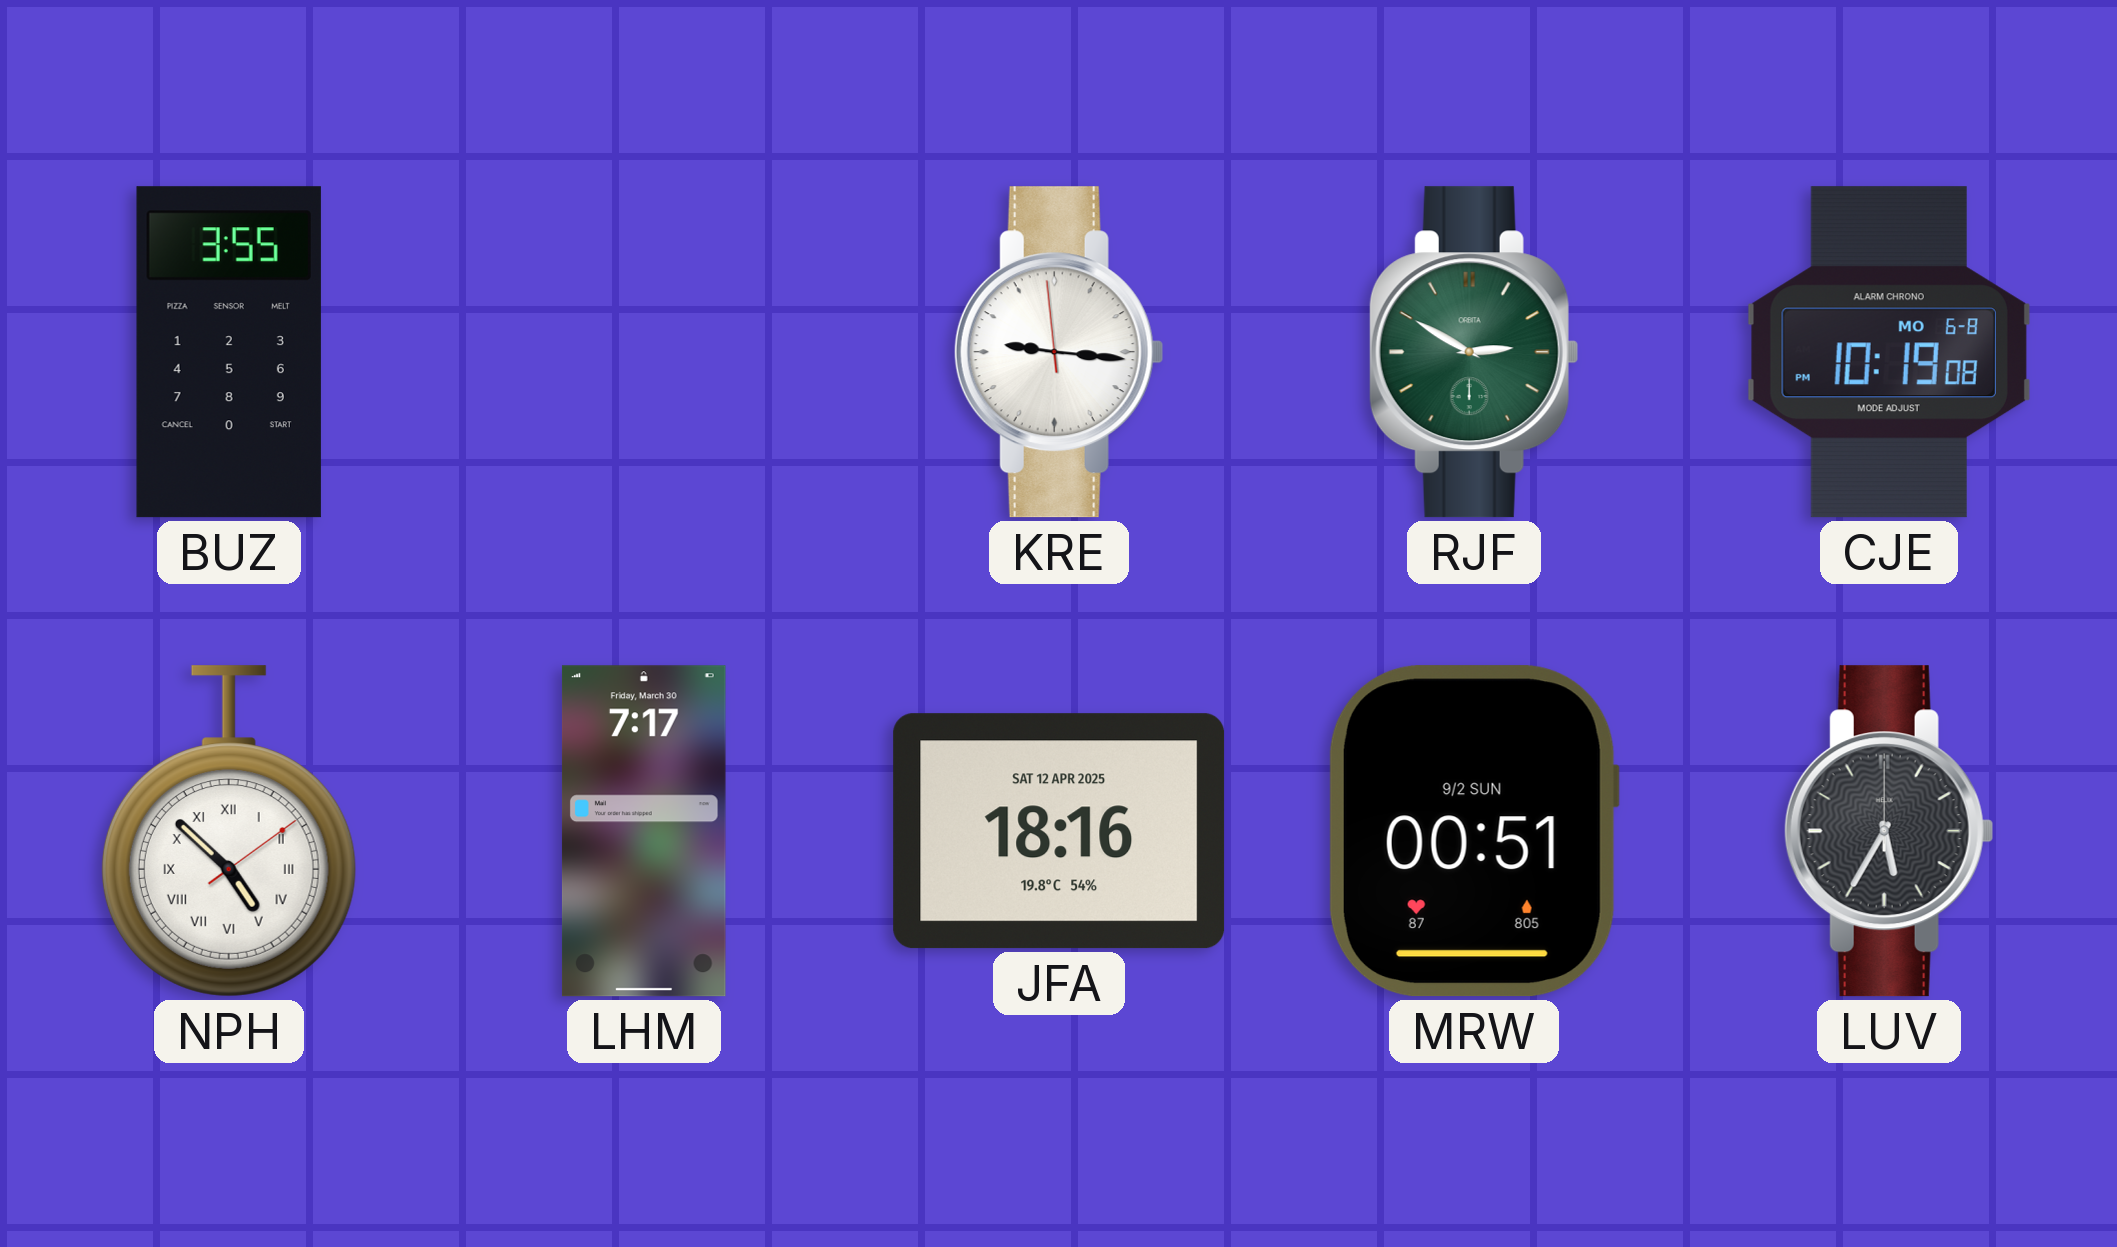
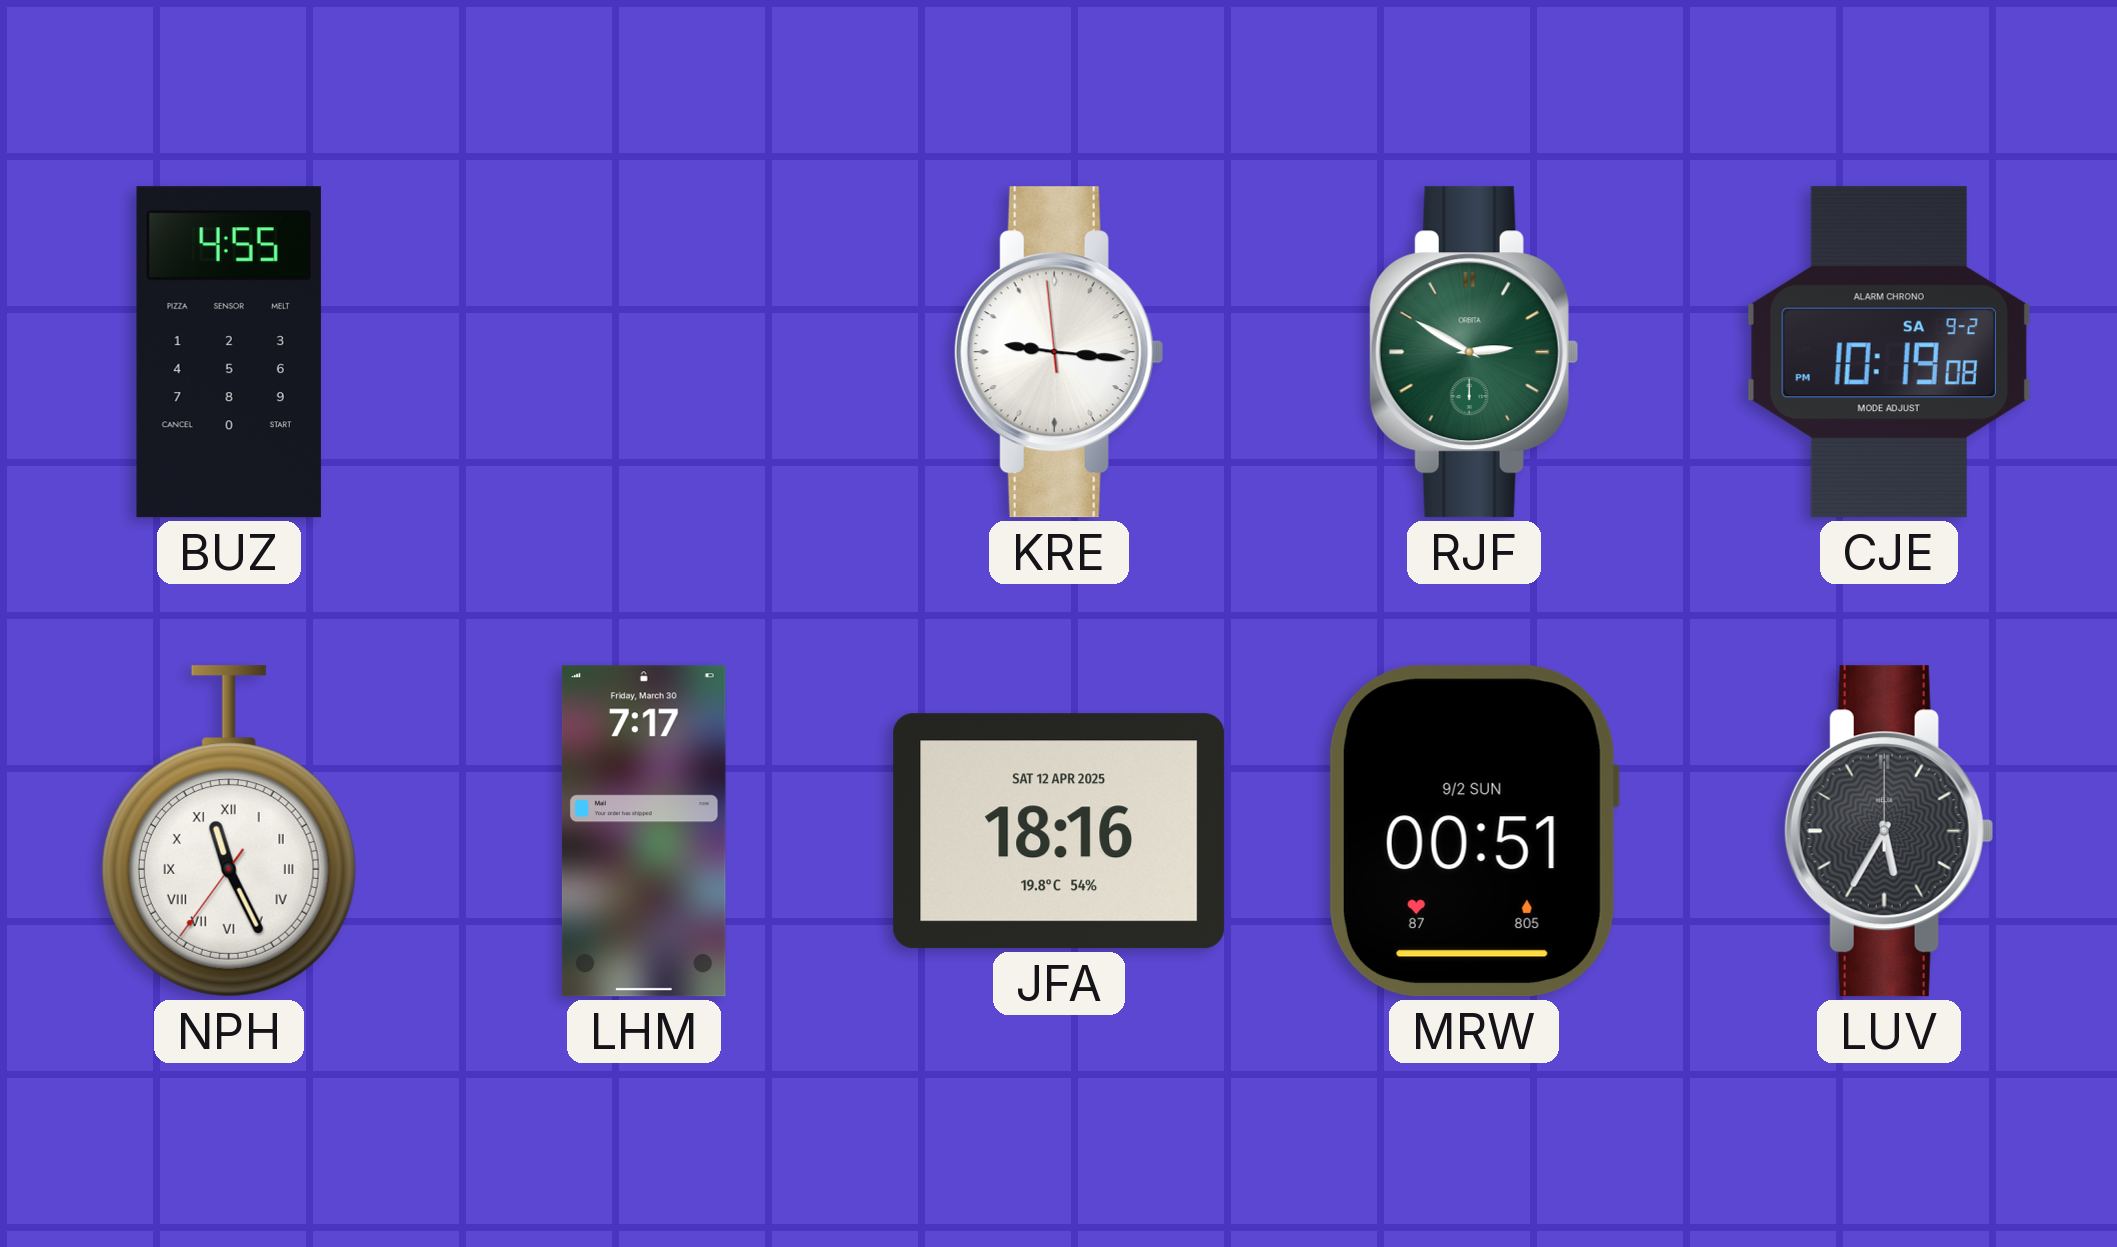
BUZ: 3:55 -> 4:55 (229, 352)
CJE date: MO 6-8 -> SA 9-2 (1889, 352)
NPH: 4:52 -> 11:25 (229, 831)
